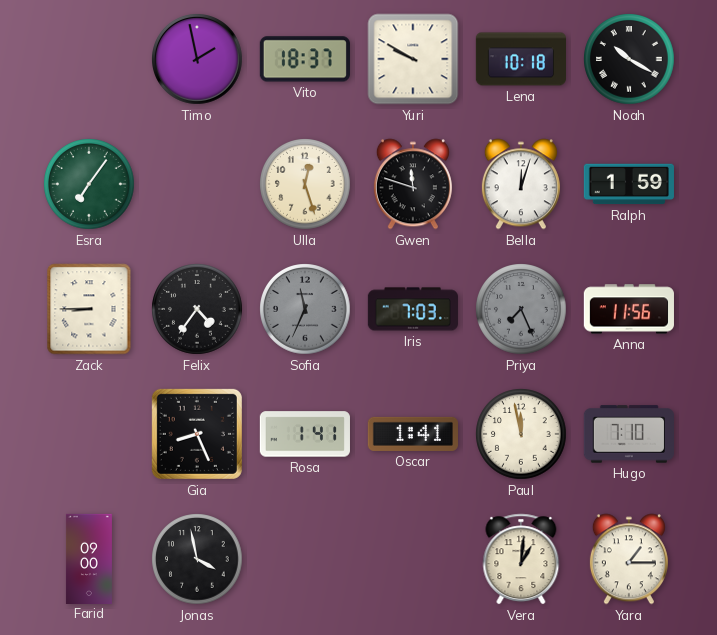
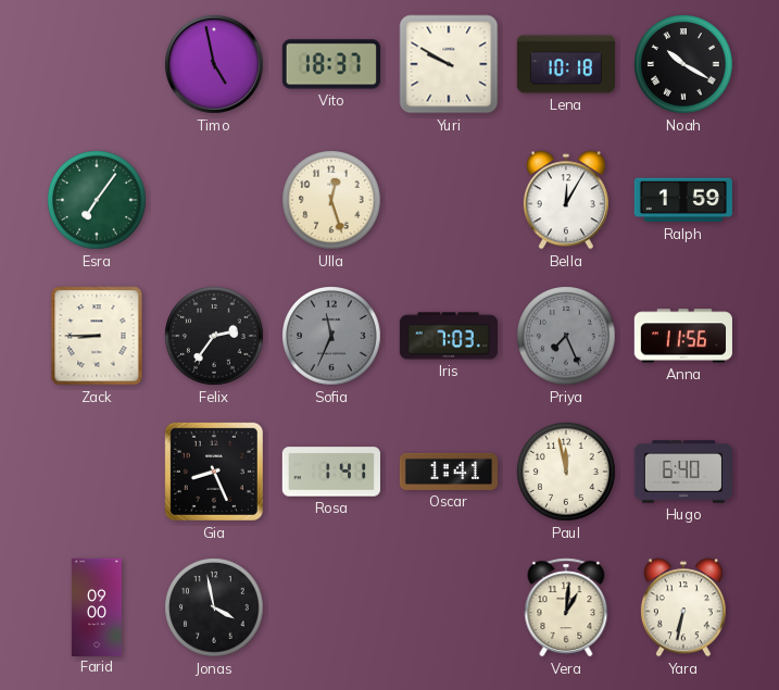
Timo: 1:58 -> 4:58 (215, 65)
Gwen: 11:48 -> none (413, 184)
Bella: 12:03 -> 12:05 (566, 200)
Felix: 4:36 -> 2:36 (214, 336)
Hugo: 7:10 -> 6:40 (683, 472)
Yara: 1:15 -> 6:32 (683, 607)
